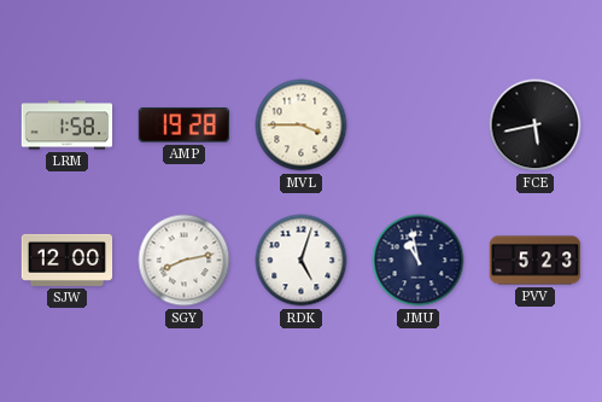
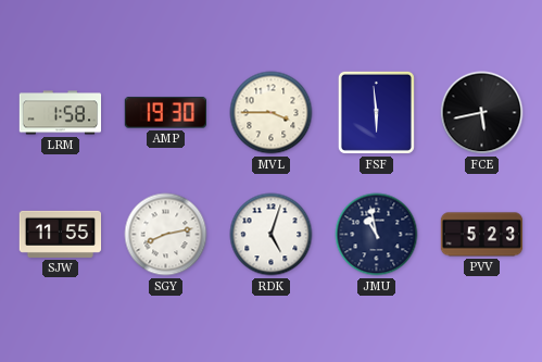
AMP: 19:28 -> 19:30 (165, 113)
FSF: none -> 5:59 (376, 112)
SJW: 12:00 -> 11:55 (61, 234)
